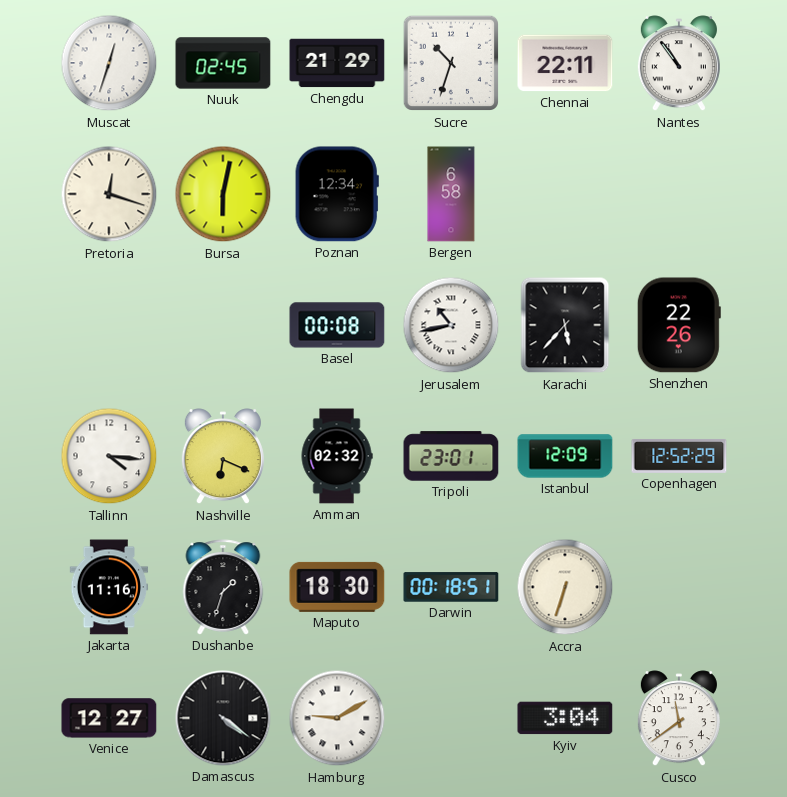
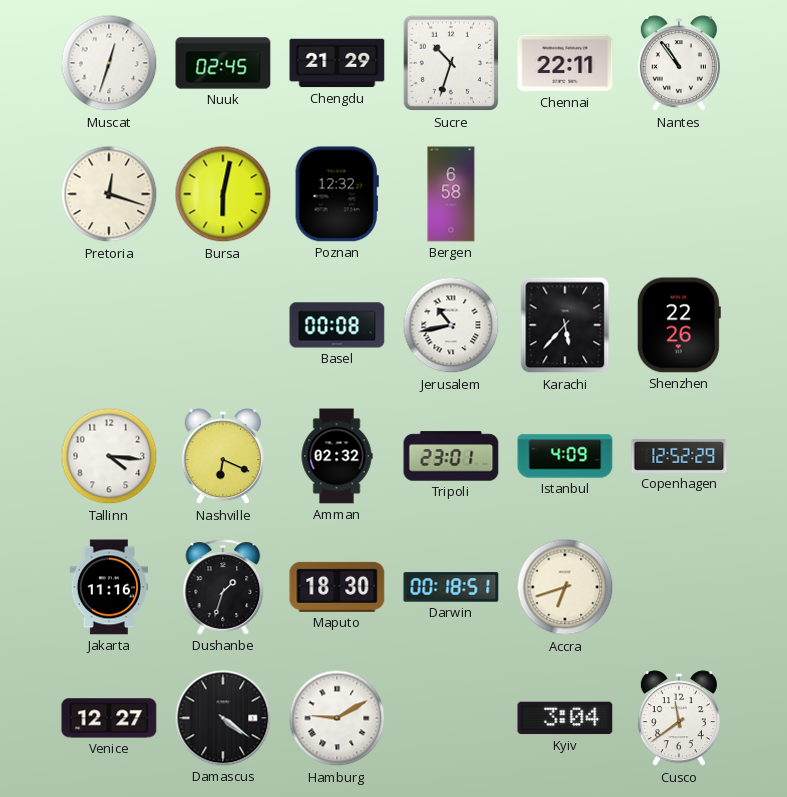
Poznan: 12:34 -> 12:32 (337, 194)
Istanbul: 12:09 -> 4:09 (565, 456)
Accra: 6:33 -> 6:42 (565, 587)
